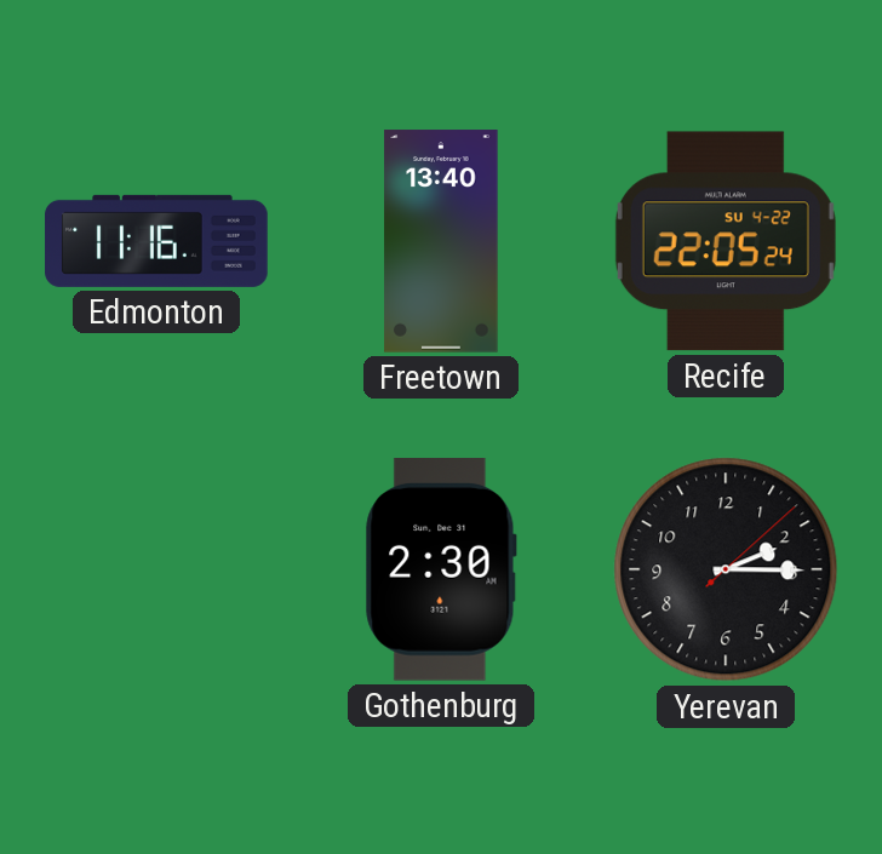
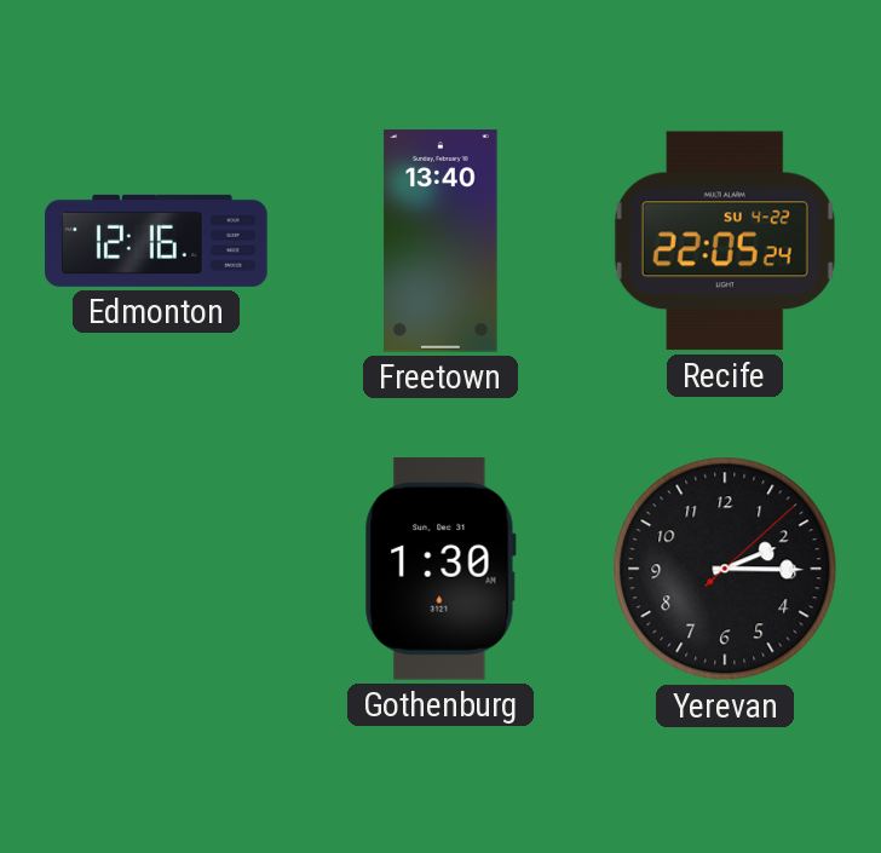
Edmonton: 11:16 -> 12:16 (156, 241)
Gothenburg: 2:30 -> 1:30 (440, 570)
